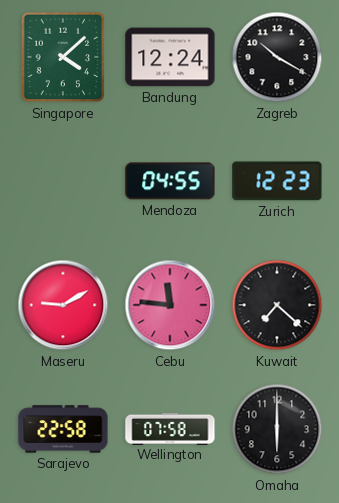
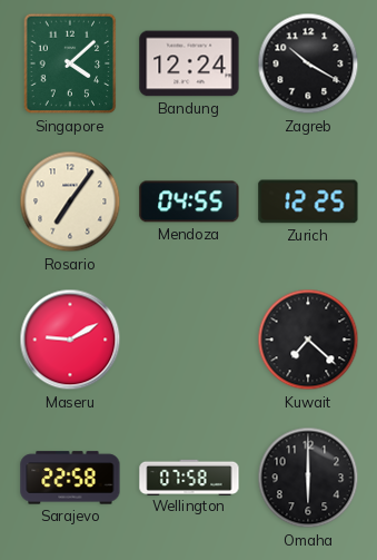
Rosario: none -> 7:06 (70, 202)
Zurich: 12:23 -> 12:25 (308, 202)
Cebu: 11:46 -> none (170, 305)
